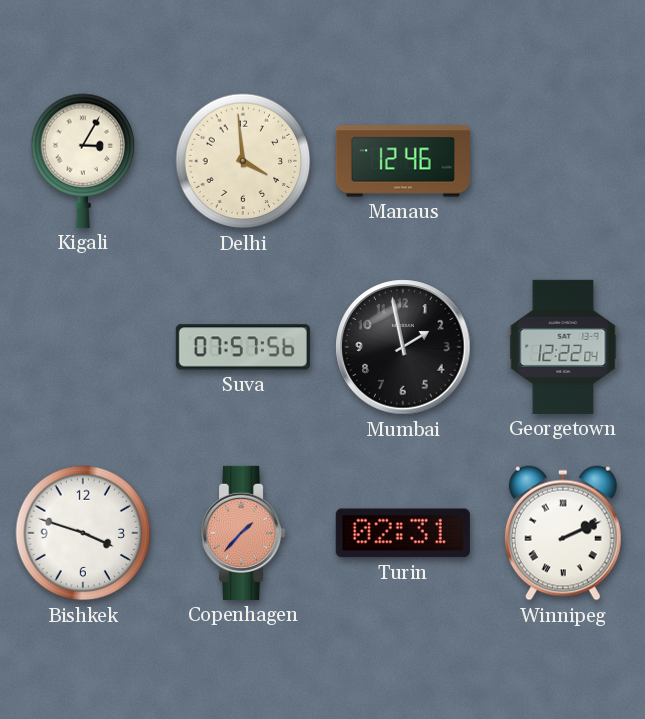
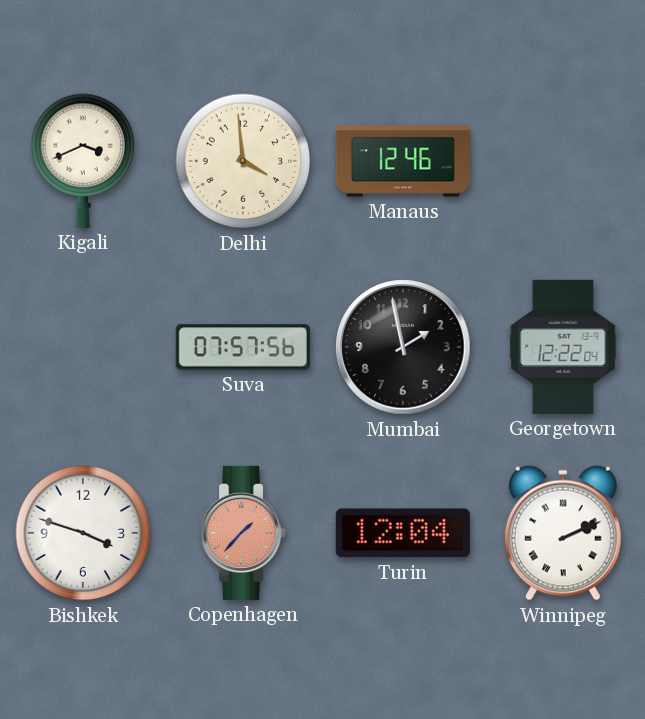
Kigali: 3:05 -> 3:41 (83, 161)
Turin: 02:31 -> 12:04 (403, 533)
